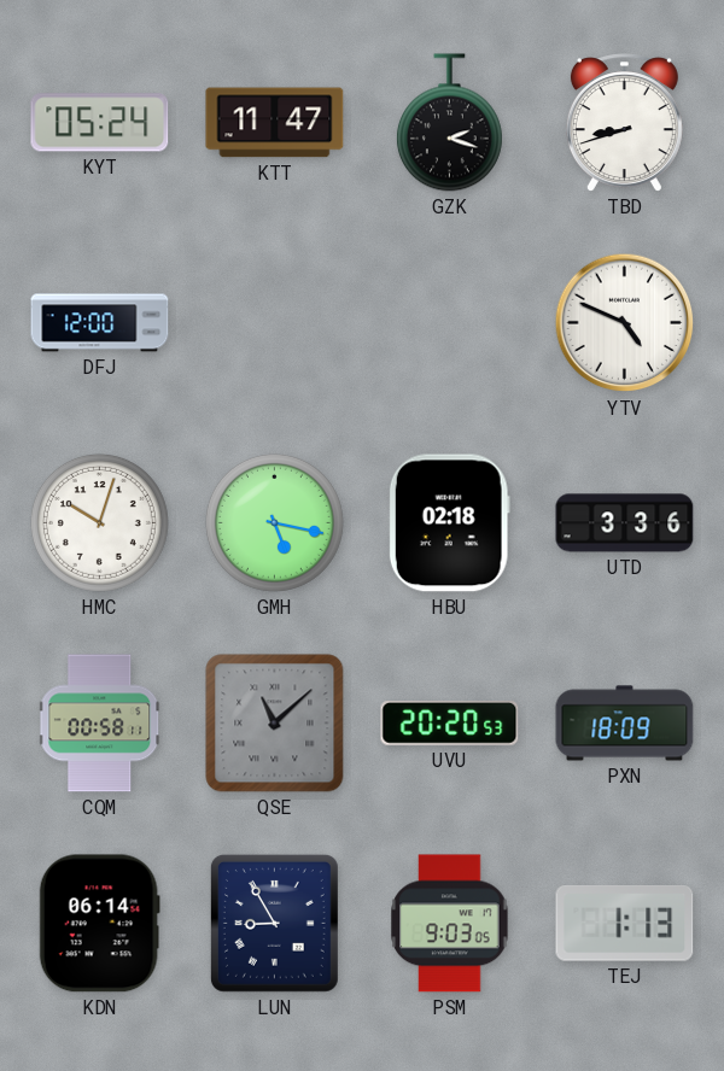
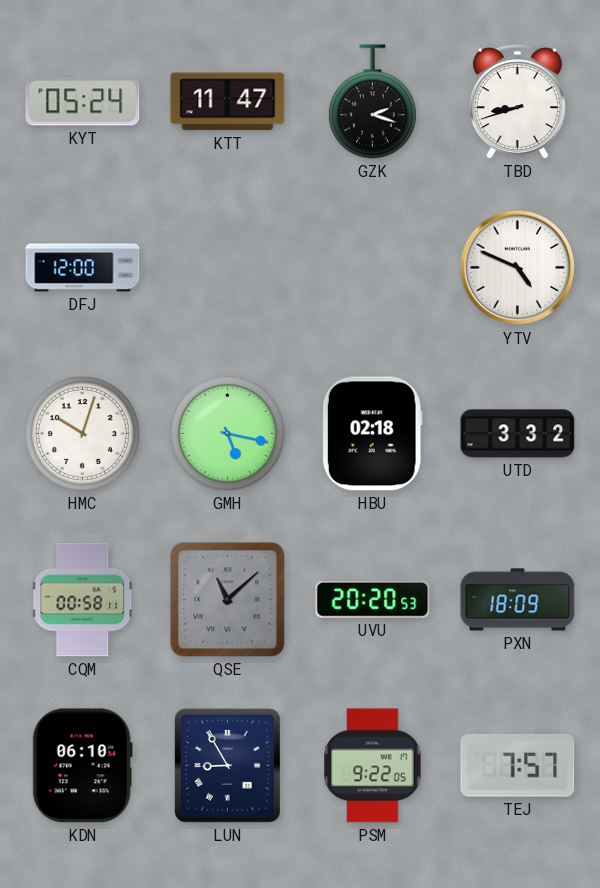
UTD: 3:36 -> 3:32 (518, 434)
KDN: 06:14 -> 06:10 (82, 766)
PSM: 9:03 -> 9:22 (373, 766)
TEJ: 1:13 -> 7:57 (518, 766)
